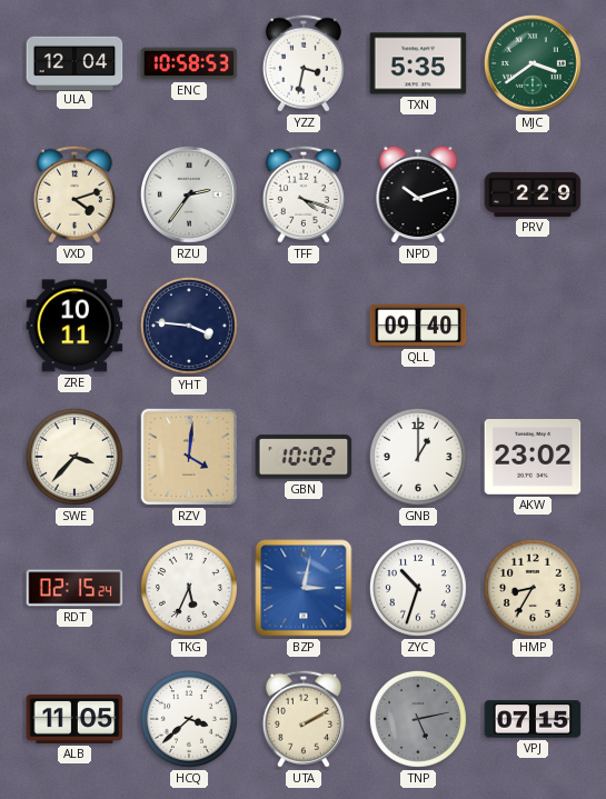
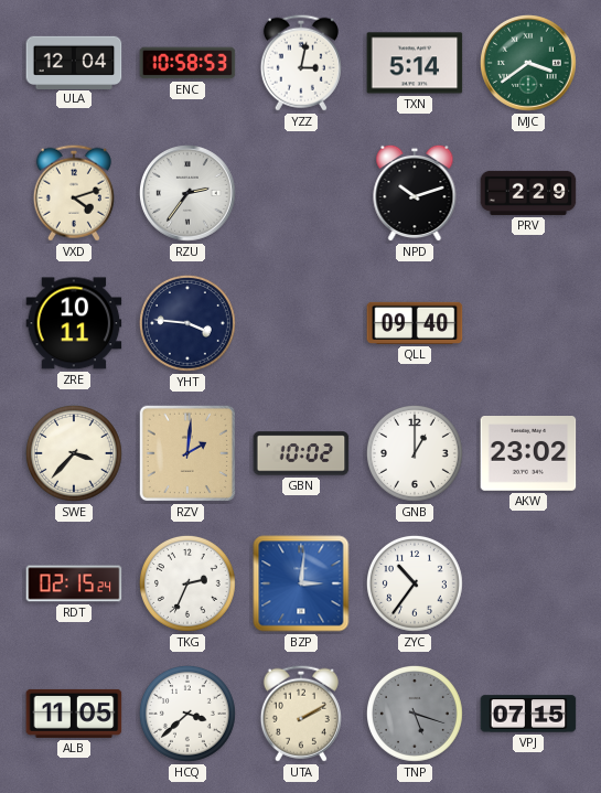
YZZ: 3:32 -> 3:02 (301, 63)
TXN: 5:35 -> 5:14 (415, 63)
TFF: 4:18 -> none (304, 194)
RZV: 4:01 -> 2:01 (187, 453)
TKG: 5:34 -> 2:34 (187, 583)
BZP: 3:02 -> 3:01 (301, 583)
ZYC: 10:33 -> 10:36 (415, 583)
HMP: 8:35 -> none (533, 588)
TNP: 5:13 -> 5:18 (415, 714)
